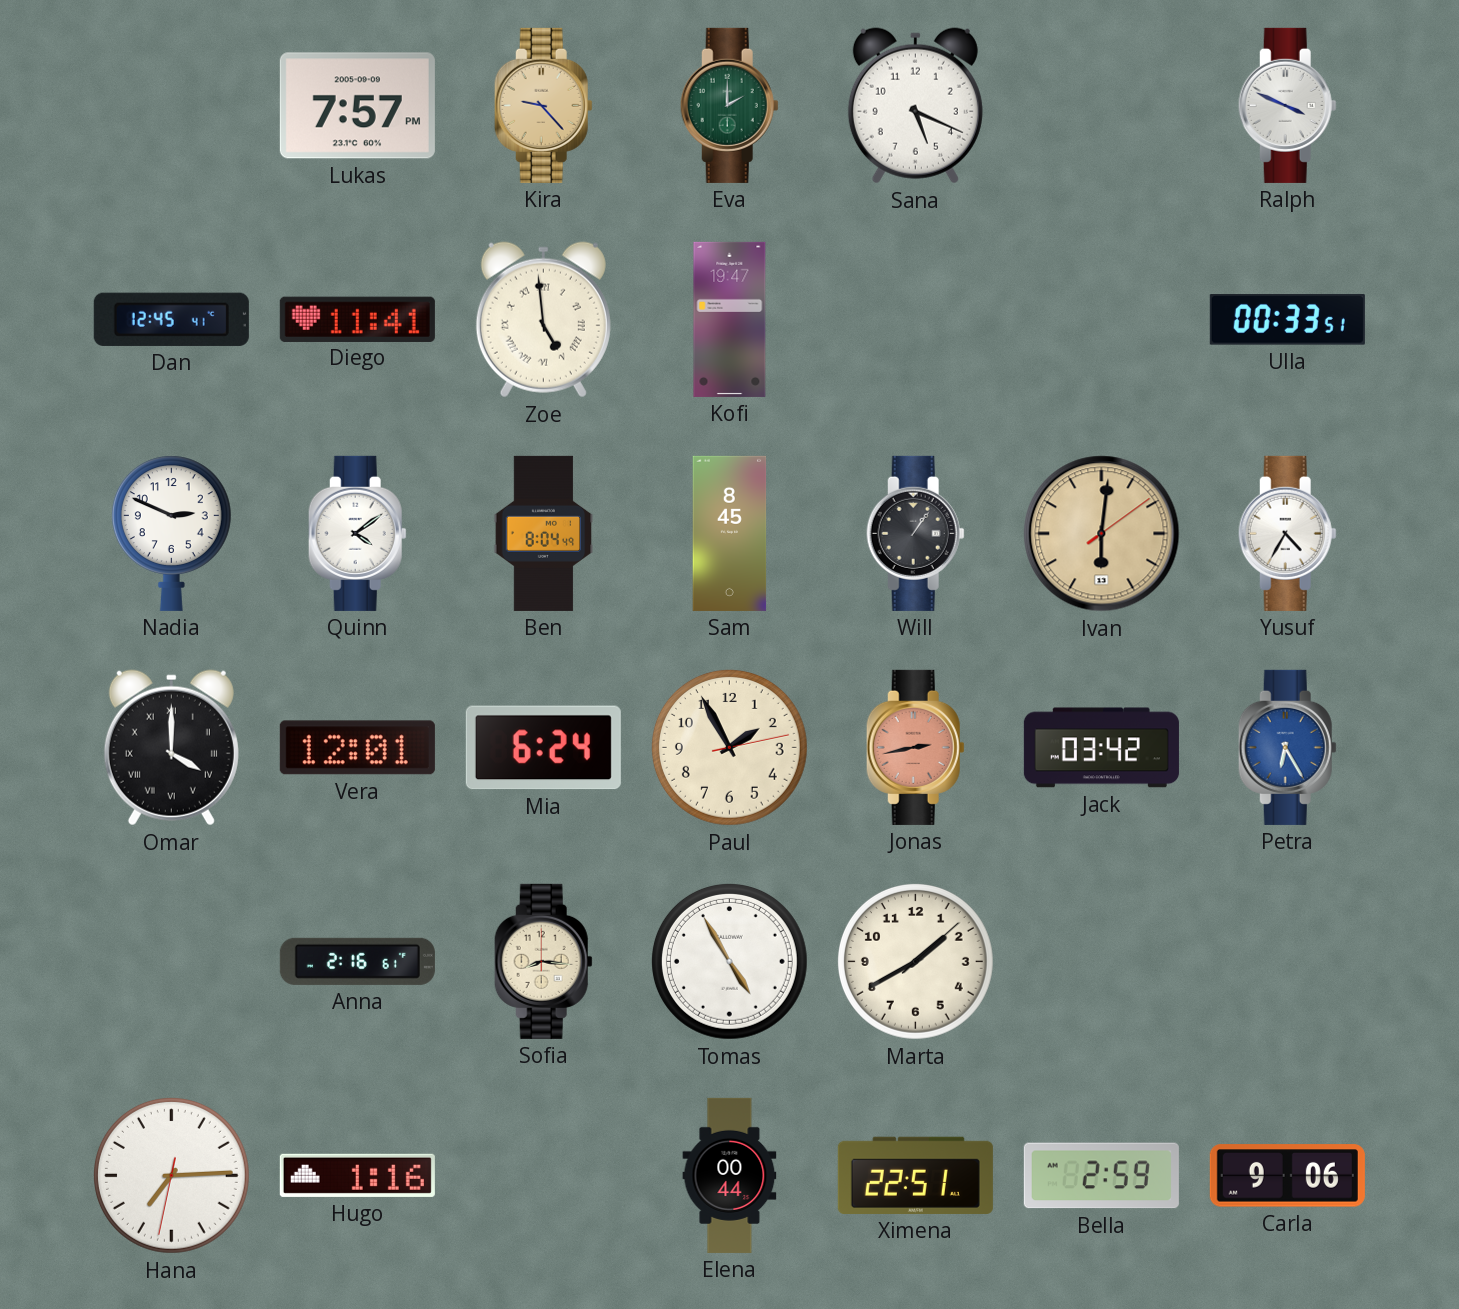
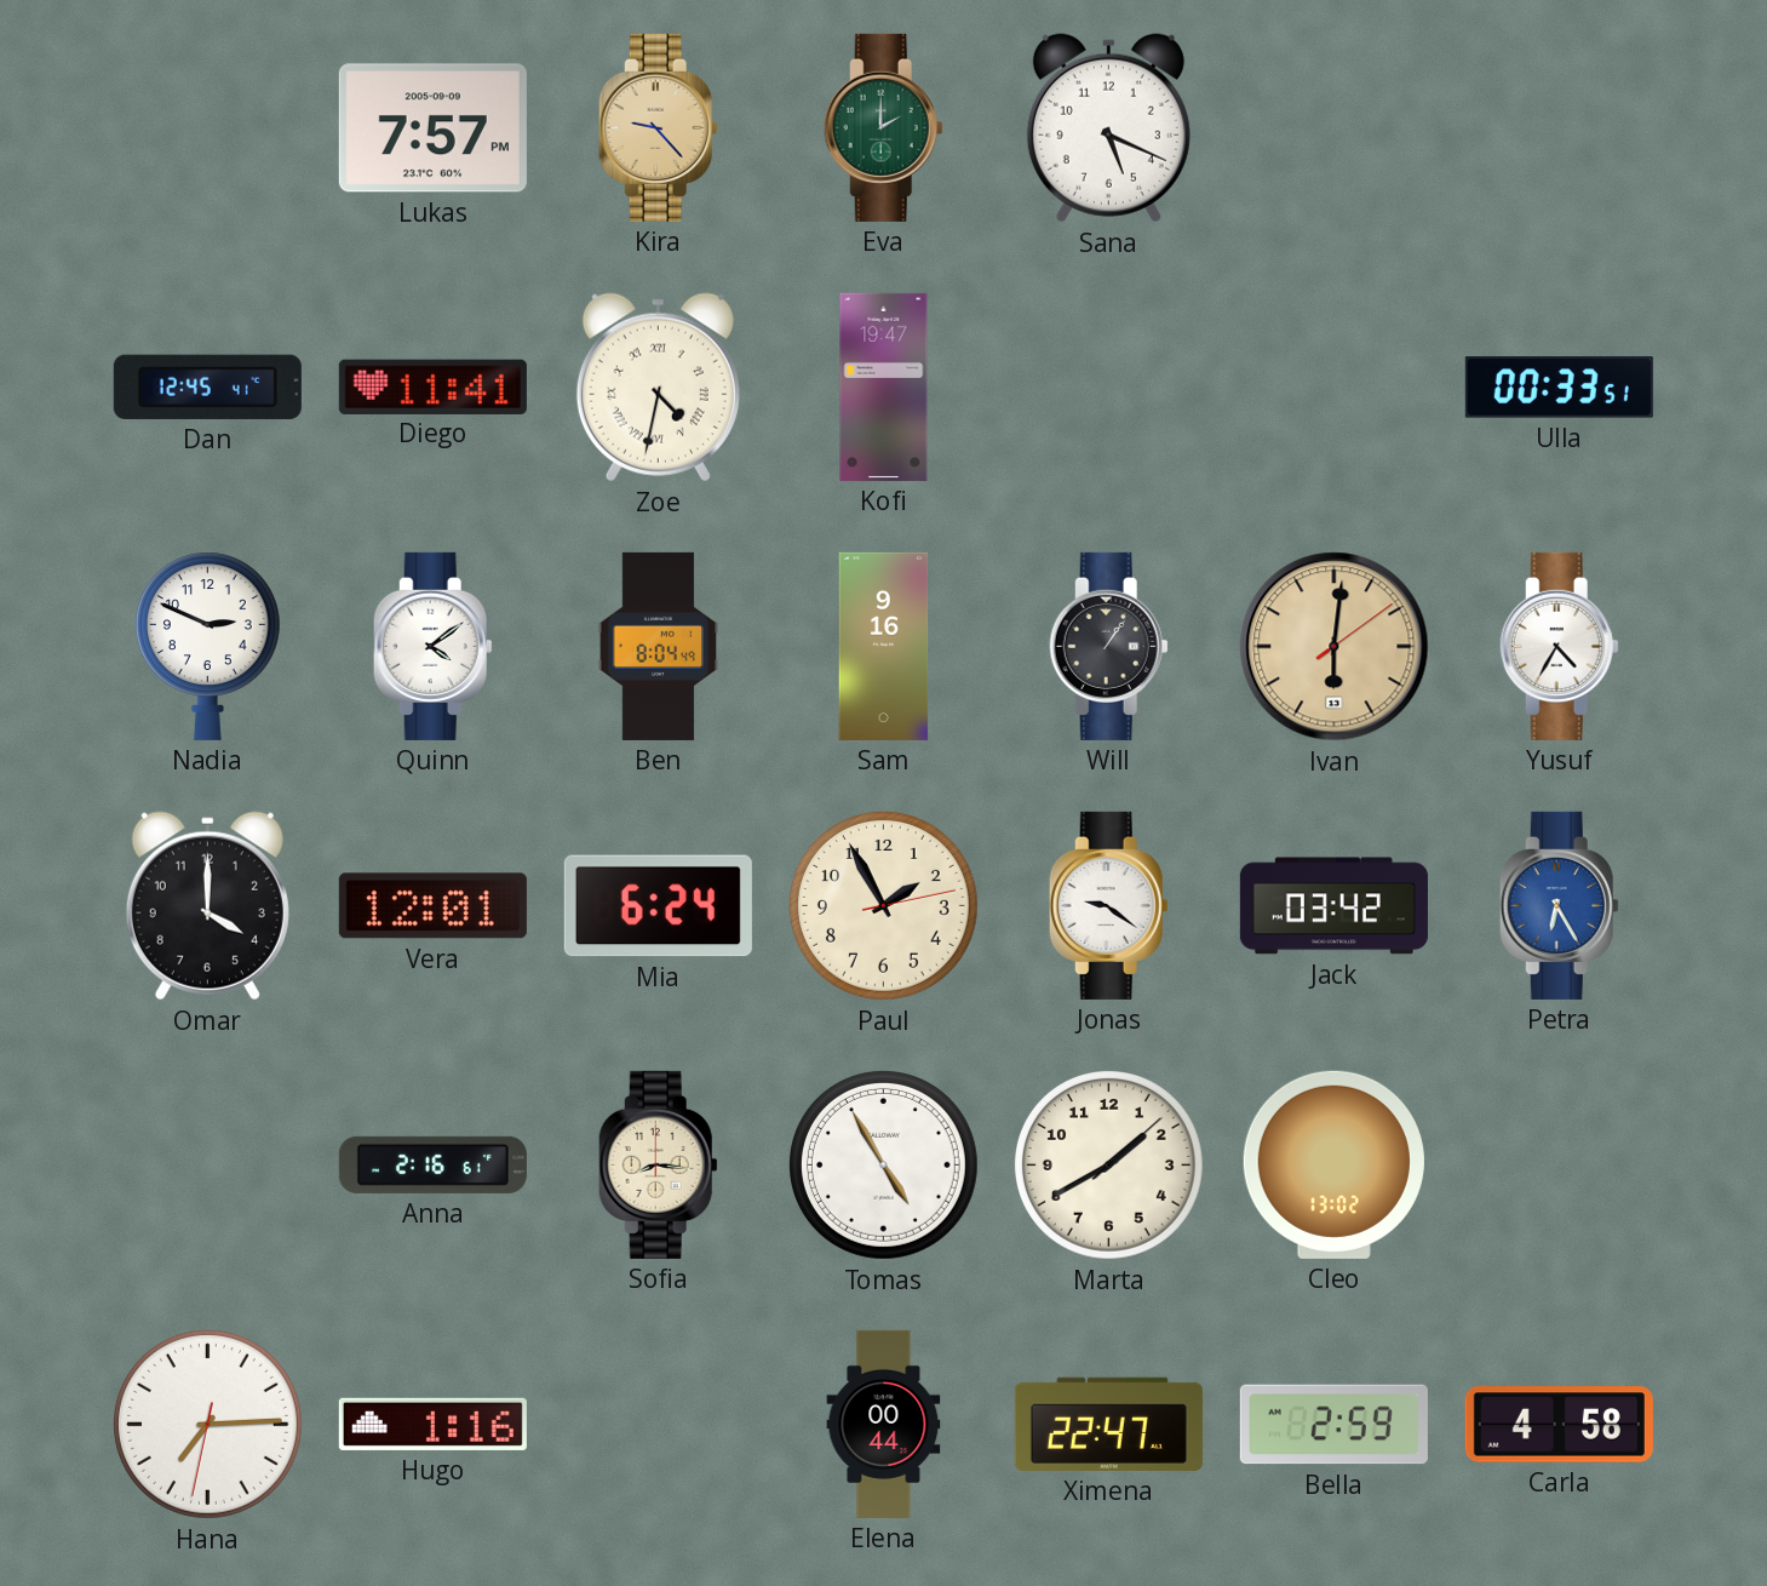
Ralph: 3:49 -> none (1287, 105)
Zoe: 4:59 -> 4:32 (658, 388)
Sam: 8:45 -> 9:16 (884, 646)
Omar numerals: Roman -> Arabic (207, 906)
Jonas: 2:43 -> 9:21 (1108, 905)
Jonas dial: salmon -> white (1108, 905)
Cleo: none -> 13:02 (1333, 1164)
Ximena: 22:51 -> 22:47 (1108, 1424)
Carla: 9:06 -> 4:58 (1559, 1425)
